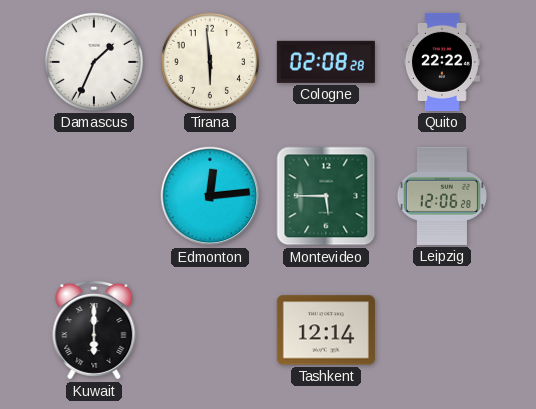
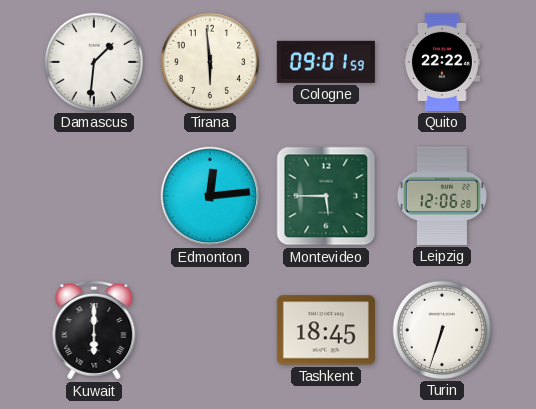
Damascus: 1:34 -> 1:31 (94, 62)
Cologne: 02:08 -> 09:01 (326, 62)
Tashkent: 12:14 -> 18:45 (326, 330)
Turin: none -> 6:33 (442, 330)
